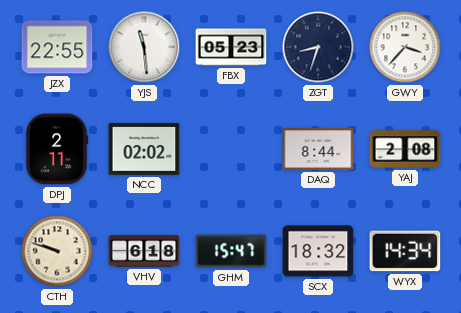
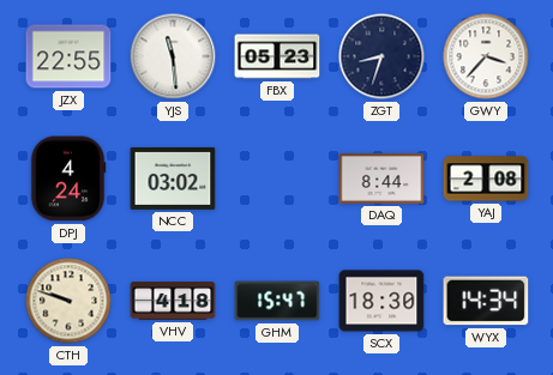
DPJ: 2:11 -> 4:24 (68, 179)
NCC: 02:02 -> 03:02 (173, 179)
VHV: 6:18 -> 4:18 (173, 301)
SCX: 18:32 -> 18:30 (381, 301)
